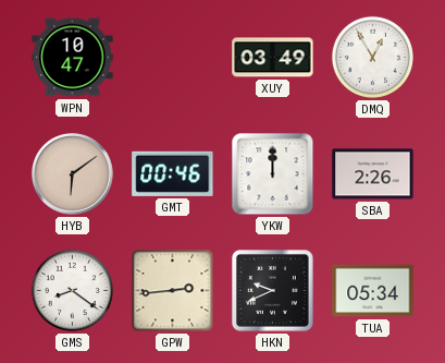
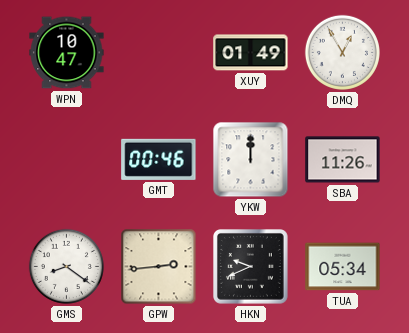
XUY: 03:49 -> 01:49 (251, 53)
HYB: 6:09 -> none (73, 174)
SBA: 2:26 -> 11:26 (343, 160)
